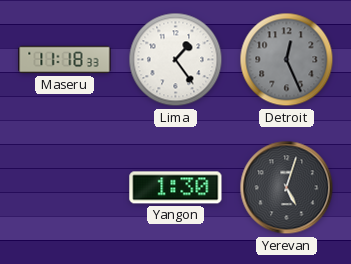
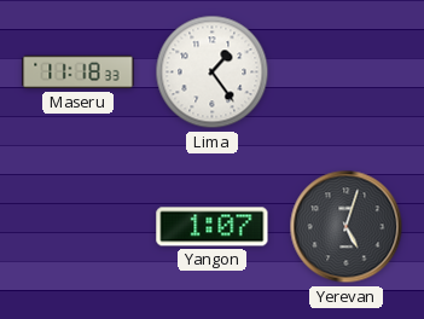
Detroit: 12:26 -> none (287, 60)
Yangon: 1:30 -> 1:07 (213, 227)
